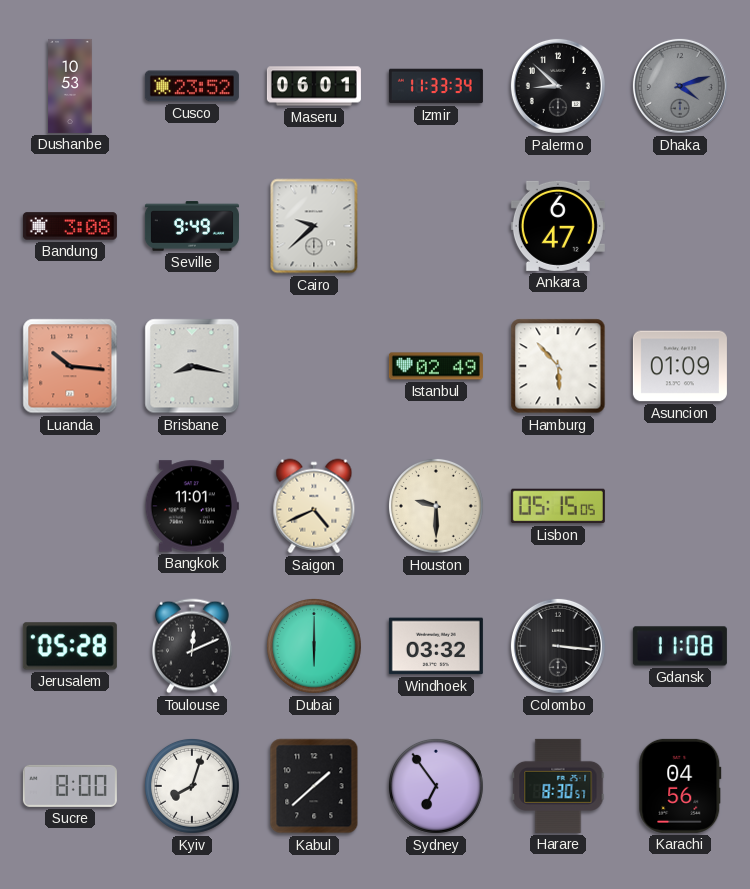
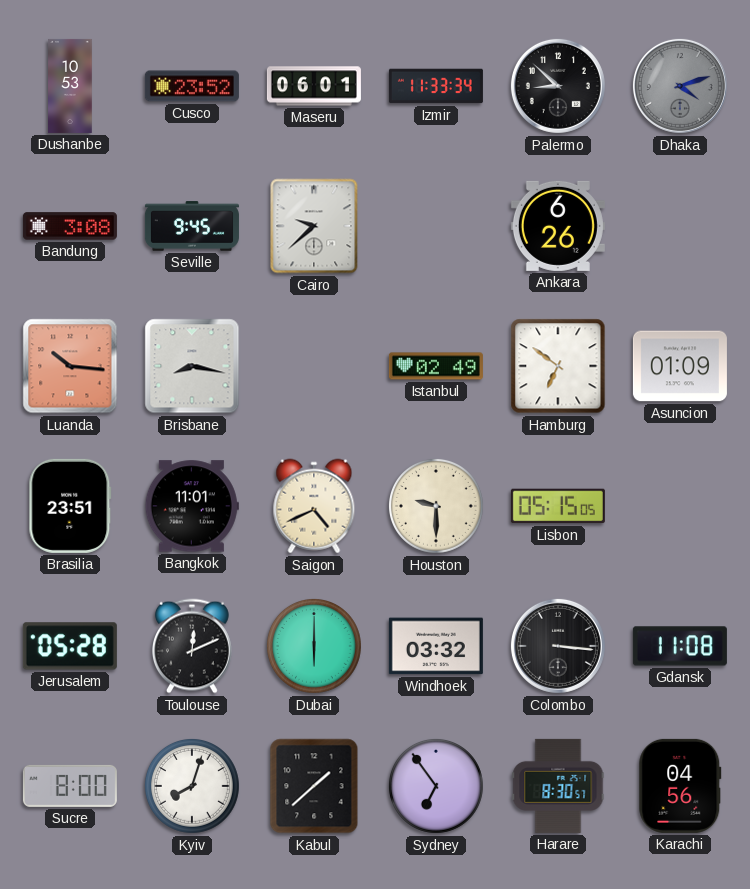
Seville: 9:49 -> 9:45 (192, 226)
Ankara: 6:47 -> 6:26 (558, 226)
Hamburg: 5:53 -> 6:51 (558, 366)
Brasilia: none -> 23:51 (70, 506)
